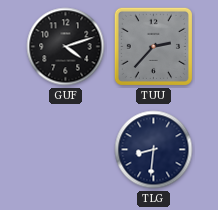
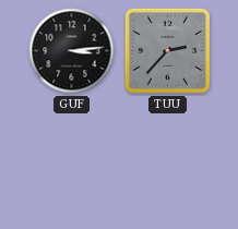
GUF: 4:12 -> 3:14 (72, 51)
TLG: 8:31 -> none (154, 150)
